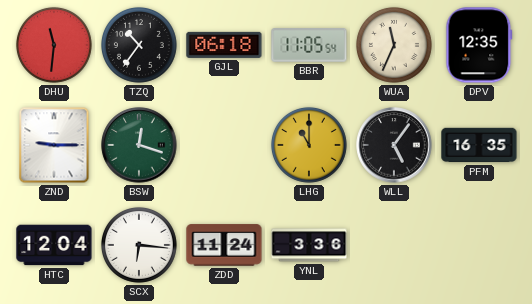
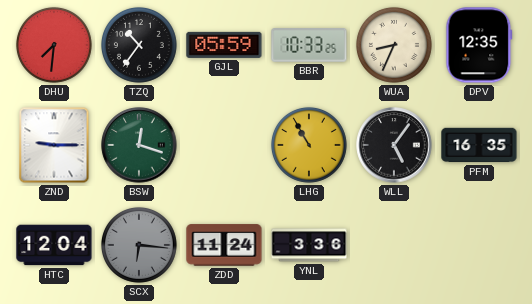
DHU: 11:31 -> 7:31 (54, 45)
GJL: 06:18 -> 05:59 (224, 45)
BBR: 11:05 -> 10:33 (309, 45)
WUA: 11:34 -> 8:34 (394, 45)
LHG: 11:00 -> 10:55 (309, 145)
SCX dial: white -> grey (139, 245)
